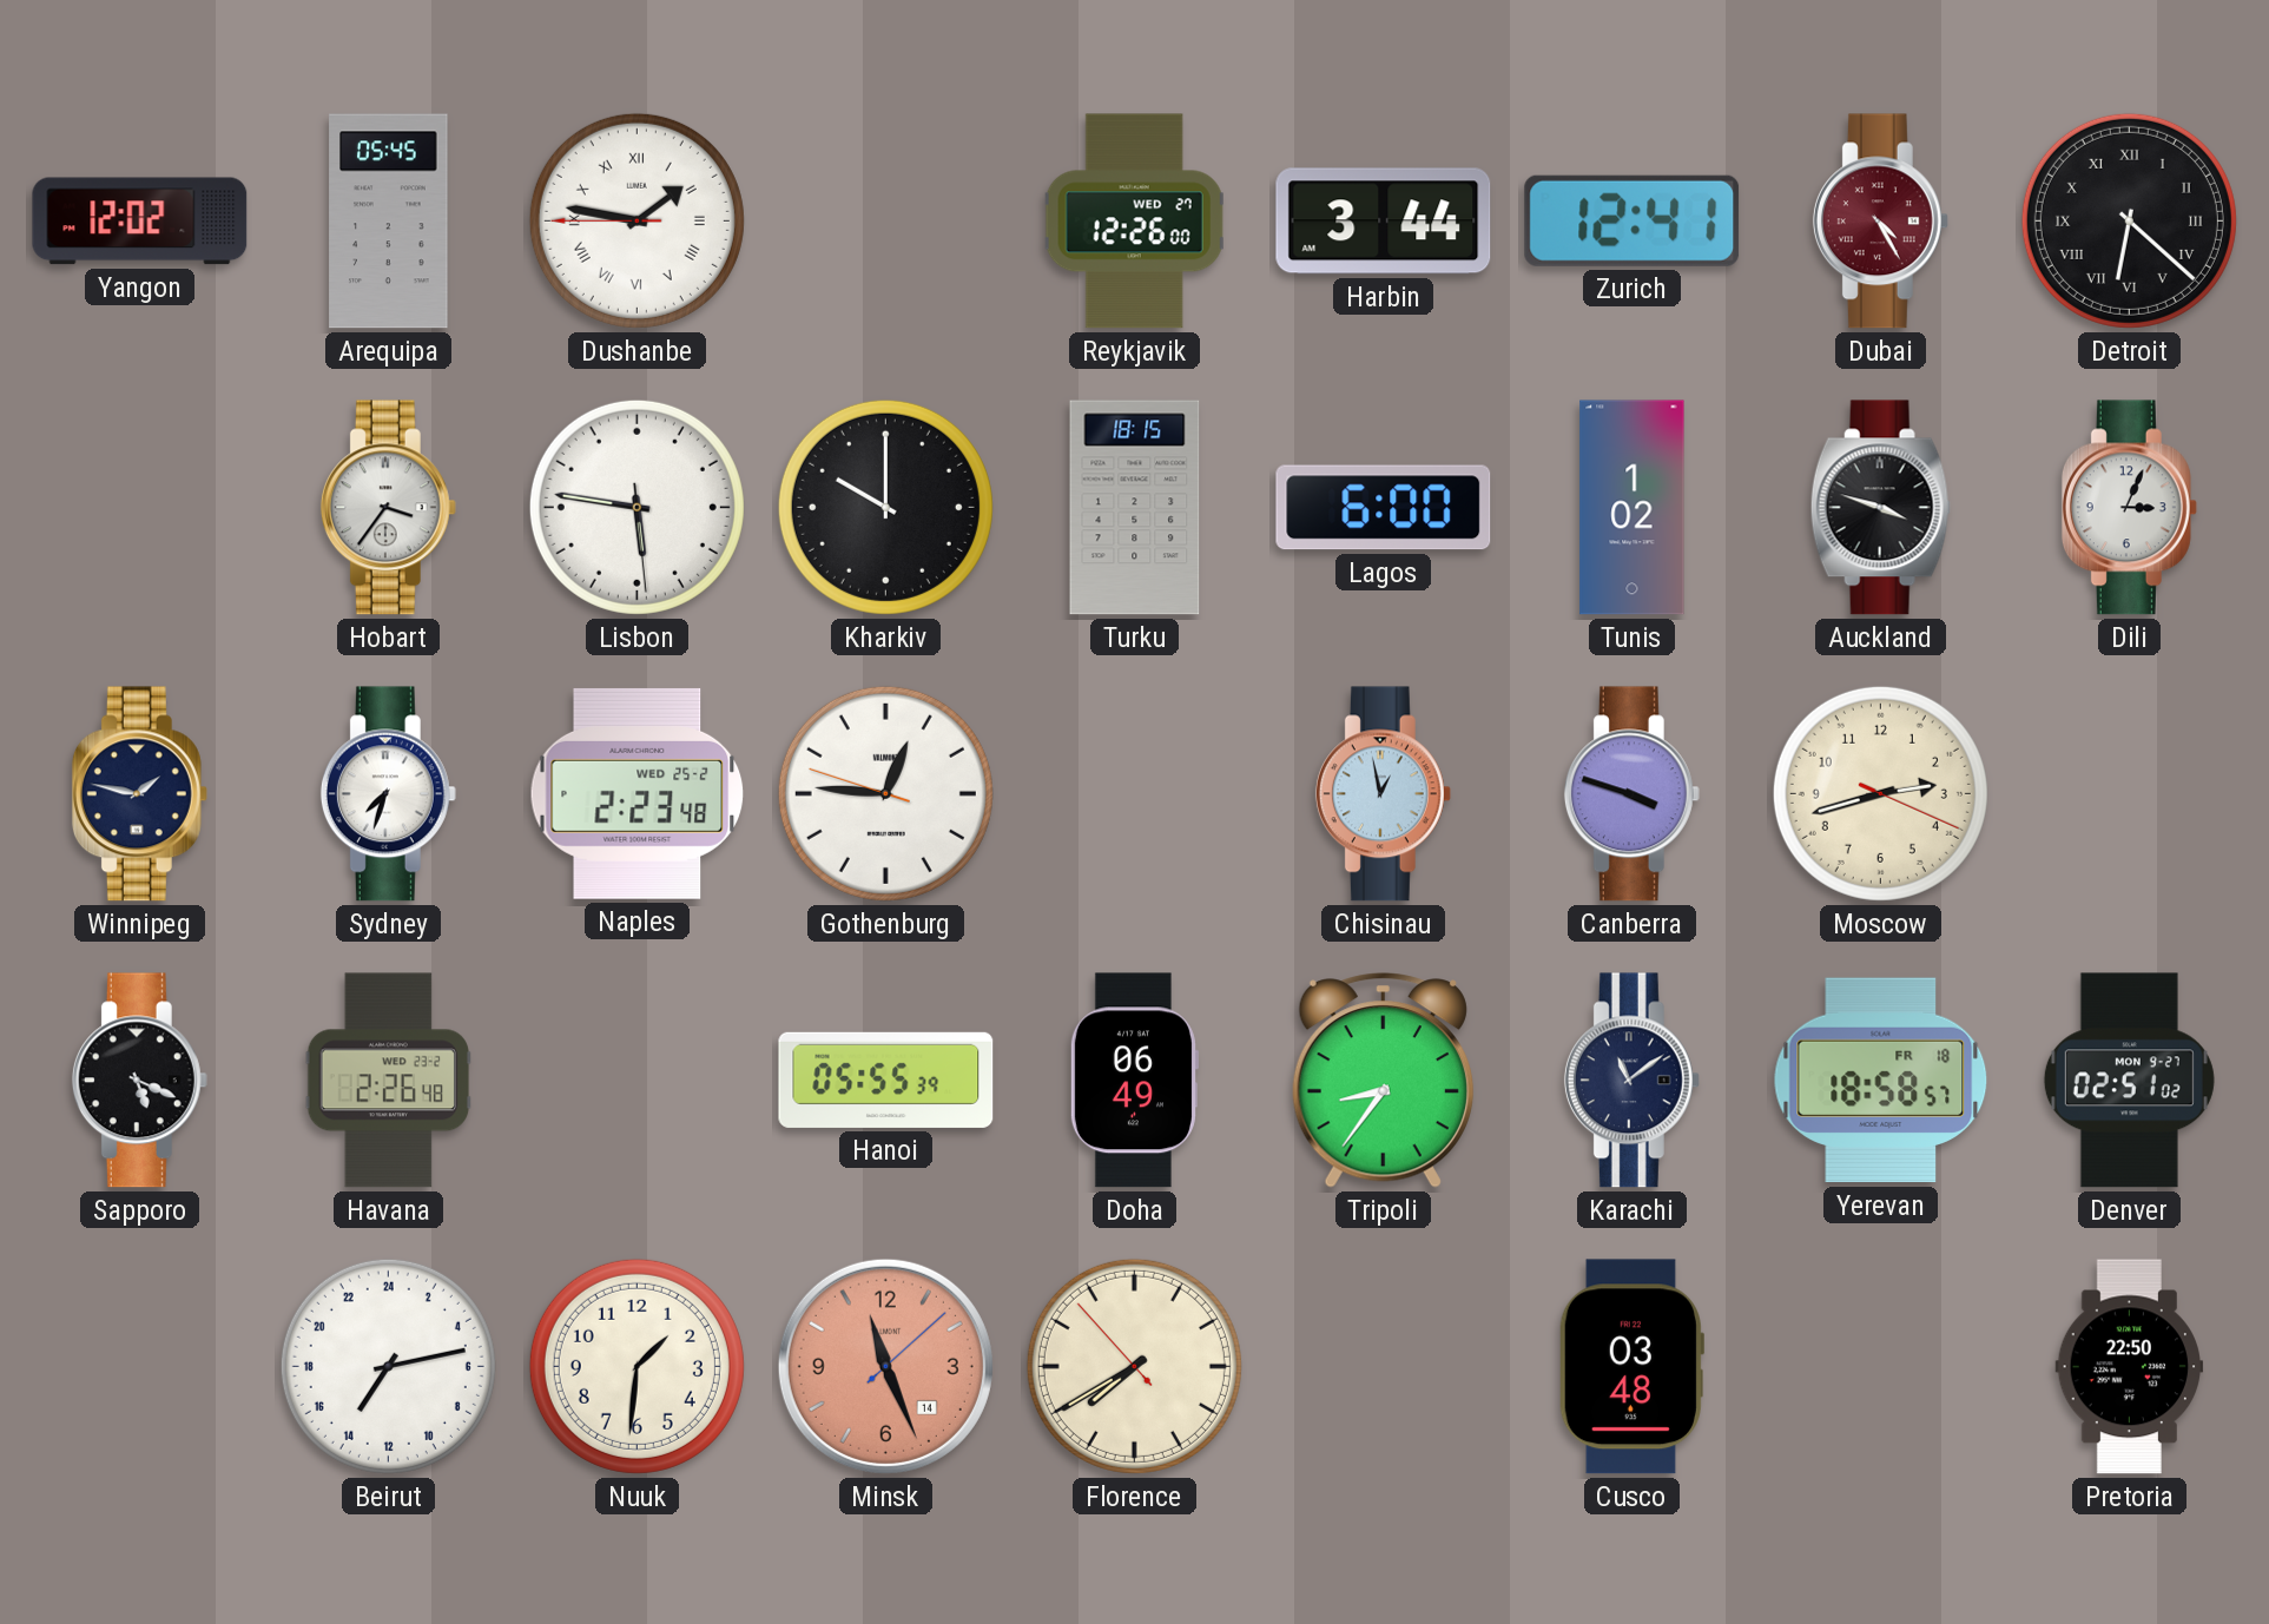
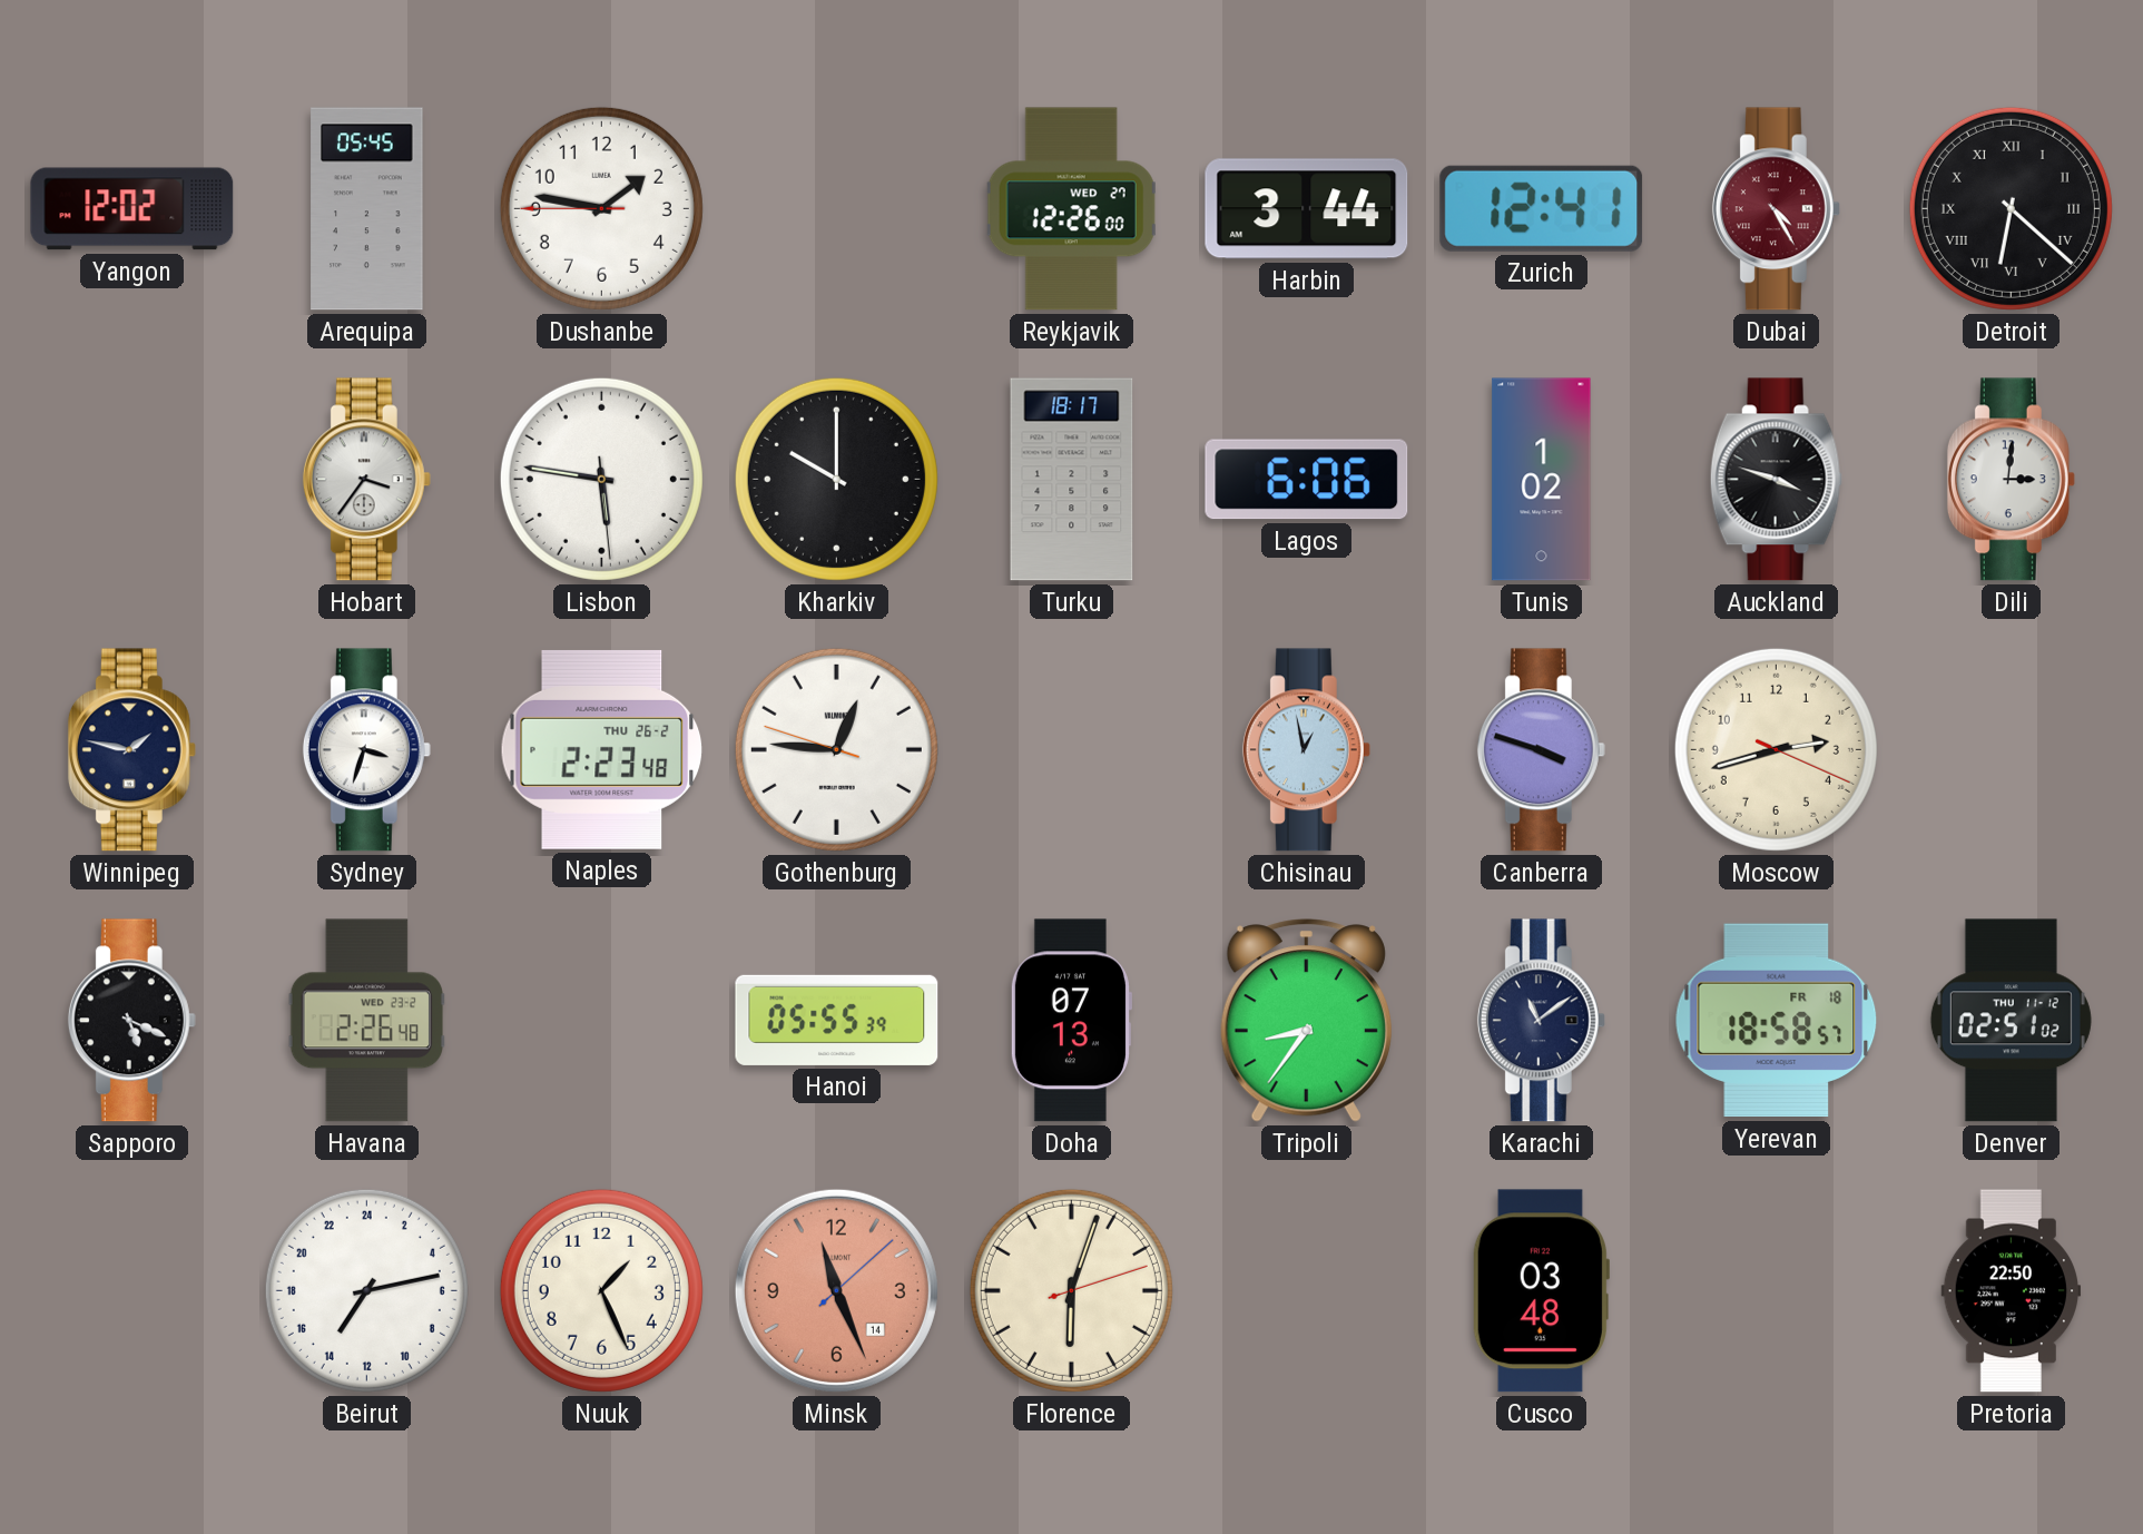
Dushanbe numerals: Roman -> Arabic (601, 208)
Turku: 18:15 -> 18:17 (1072, 480)
Lagos: 6:00 -> 6:06 (1307, 480)
Dili: 3:04 -> 3:01 (2011, 480)
Sydney: 7:33 -> 3:33 (366, 750)
Naples date: WED 25-2 -> THU 26-2 (602, 749)
Doha: 06:49 -> 07:13 (1071, 1021)
Denver date: MON 9-27 -> THU 11-12 (2011, 1021)
Nuuk: 1:31 -> 1:26 (601, 1290)
Florence: 7:39 -> 6:03 (1071, 1290)
